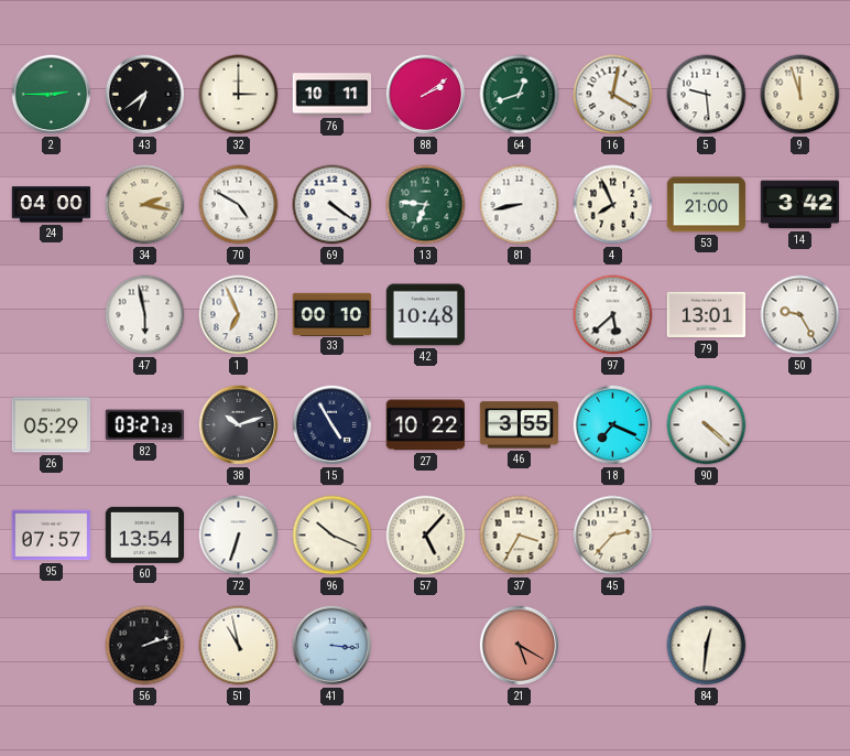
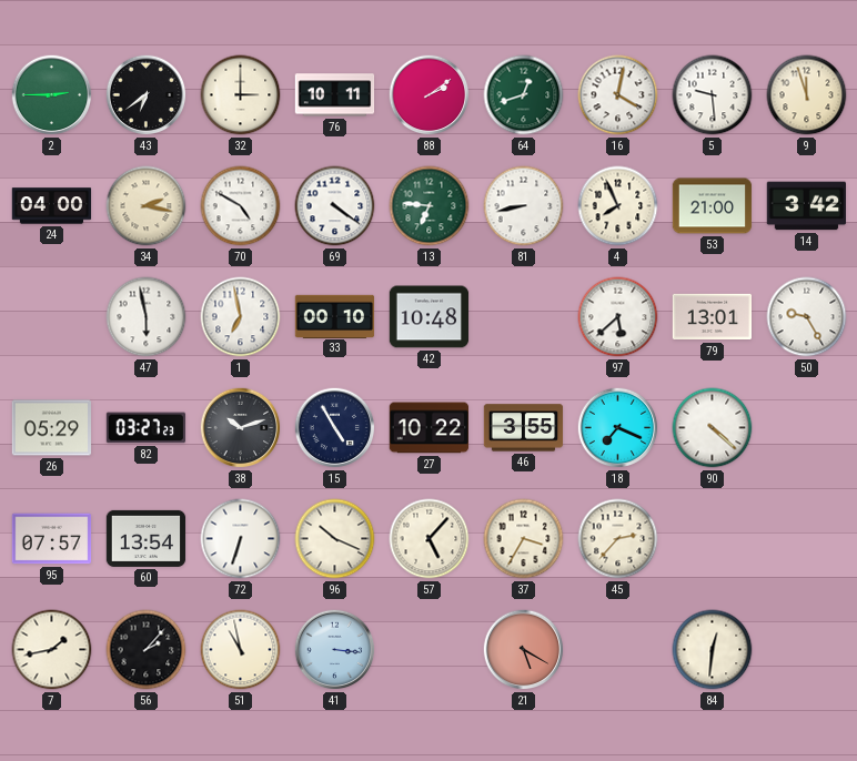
1: 6:56 -> 6:58 (241, 317)
7: none -> 1:43 (52, 650)
56: 2:12 -> 2:07 (147, 650)
